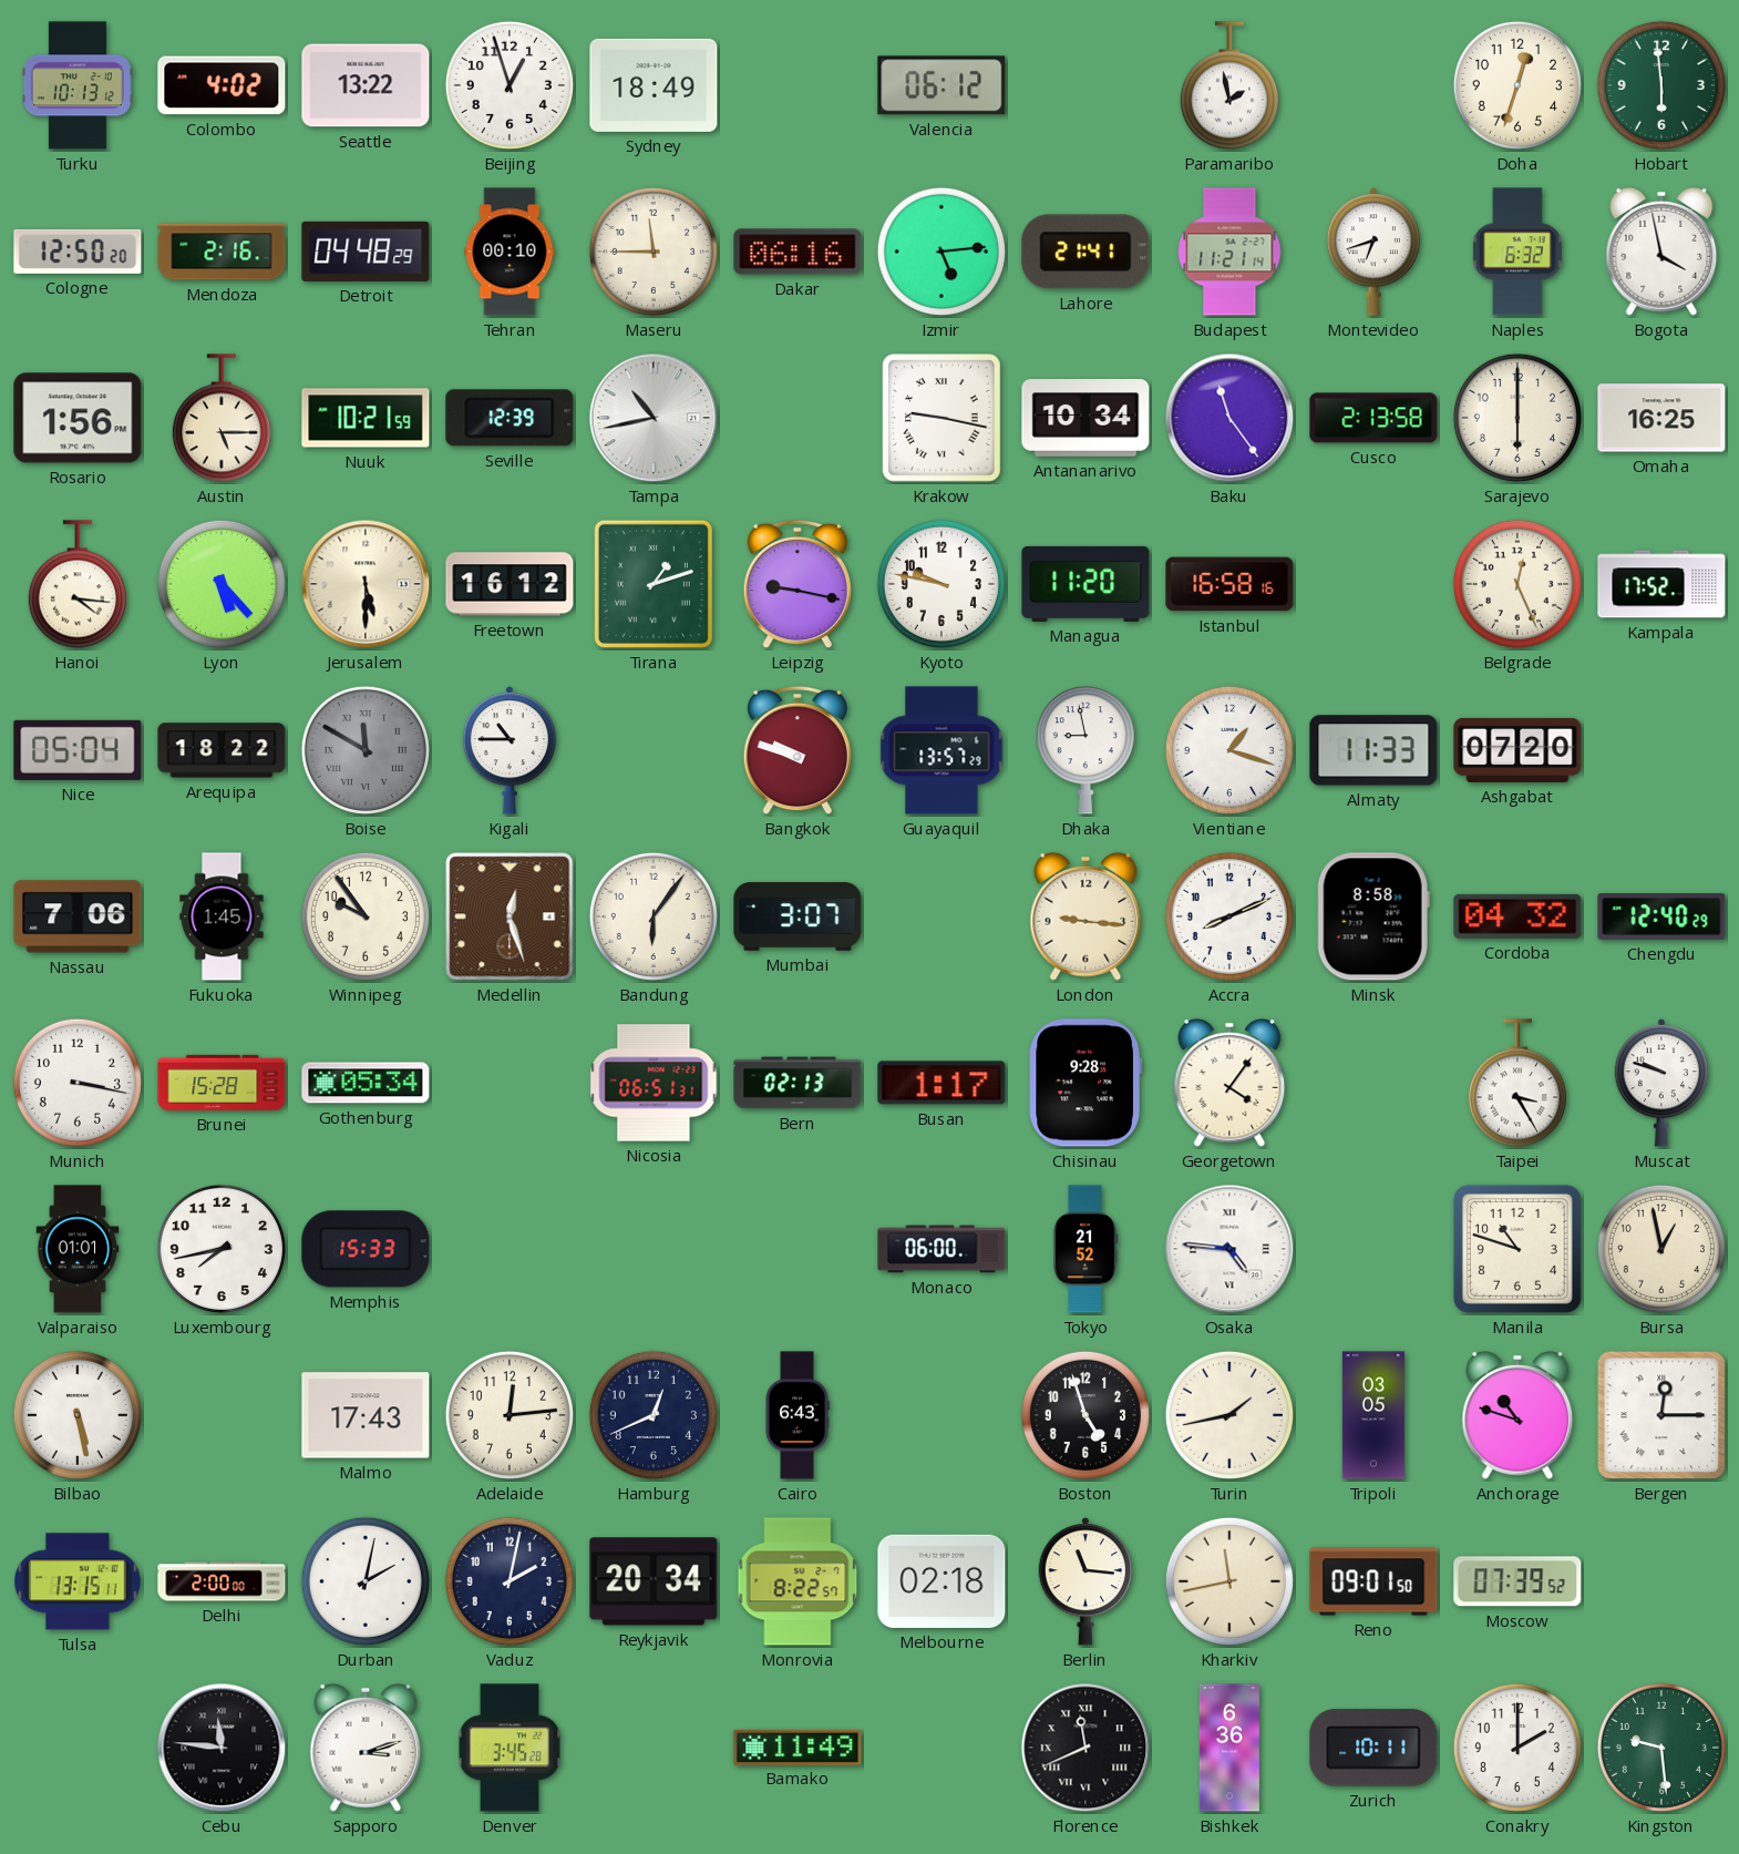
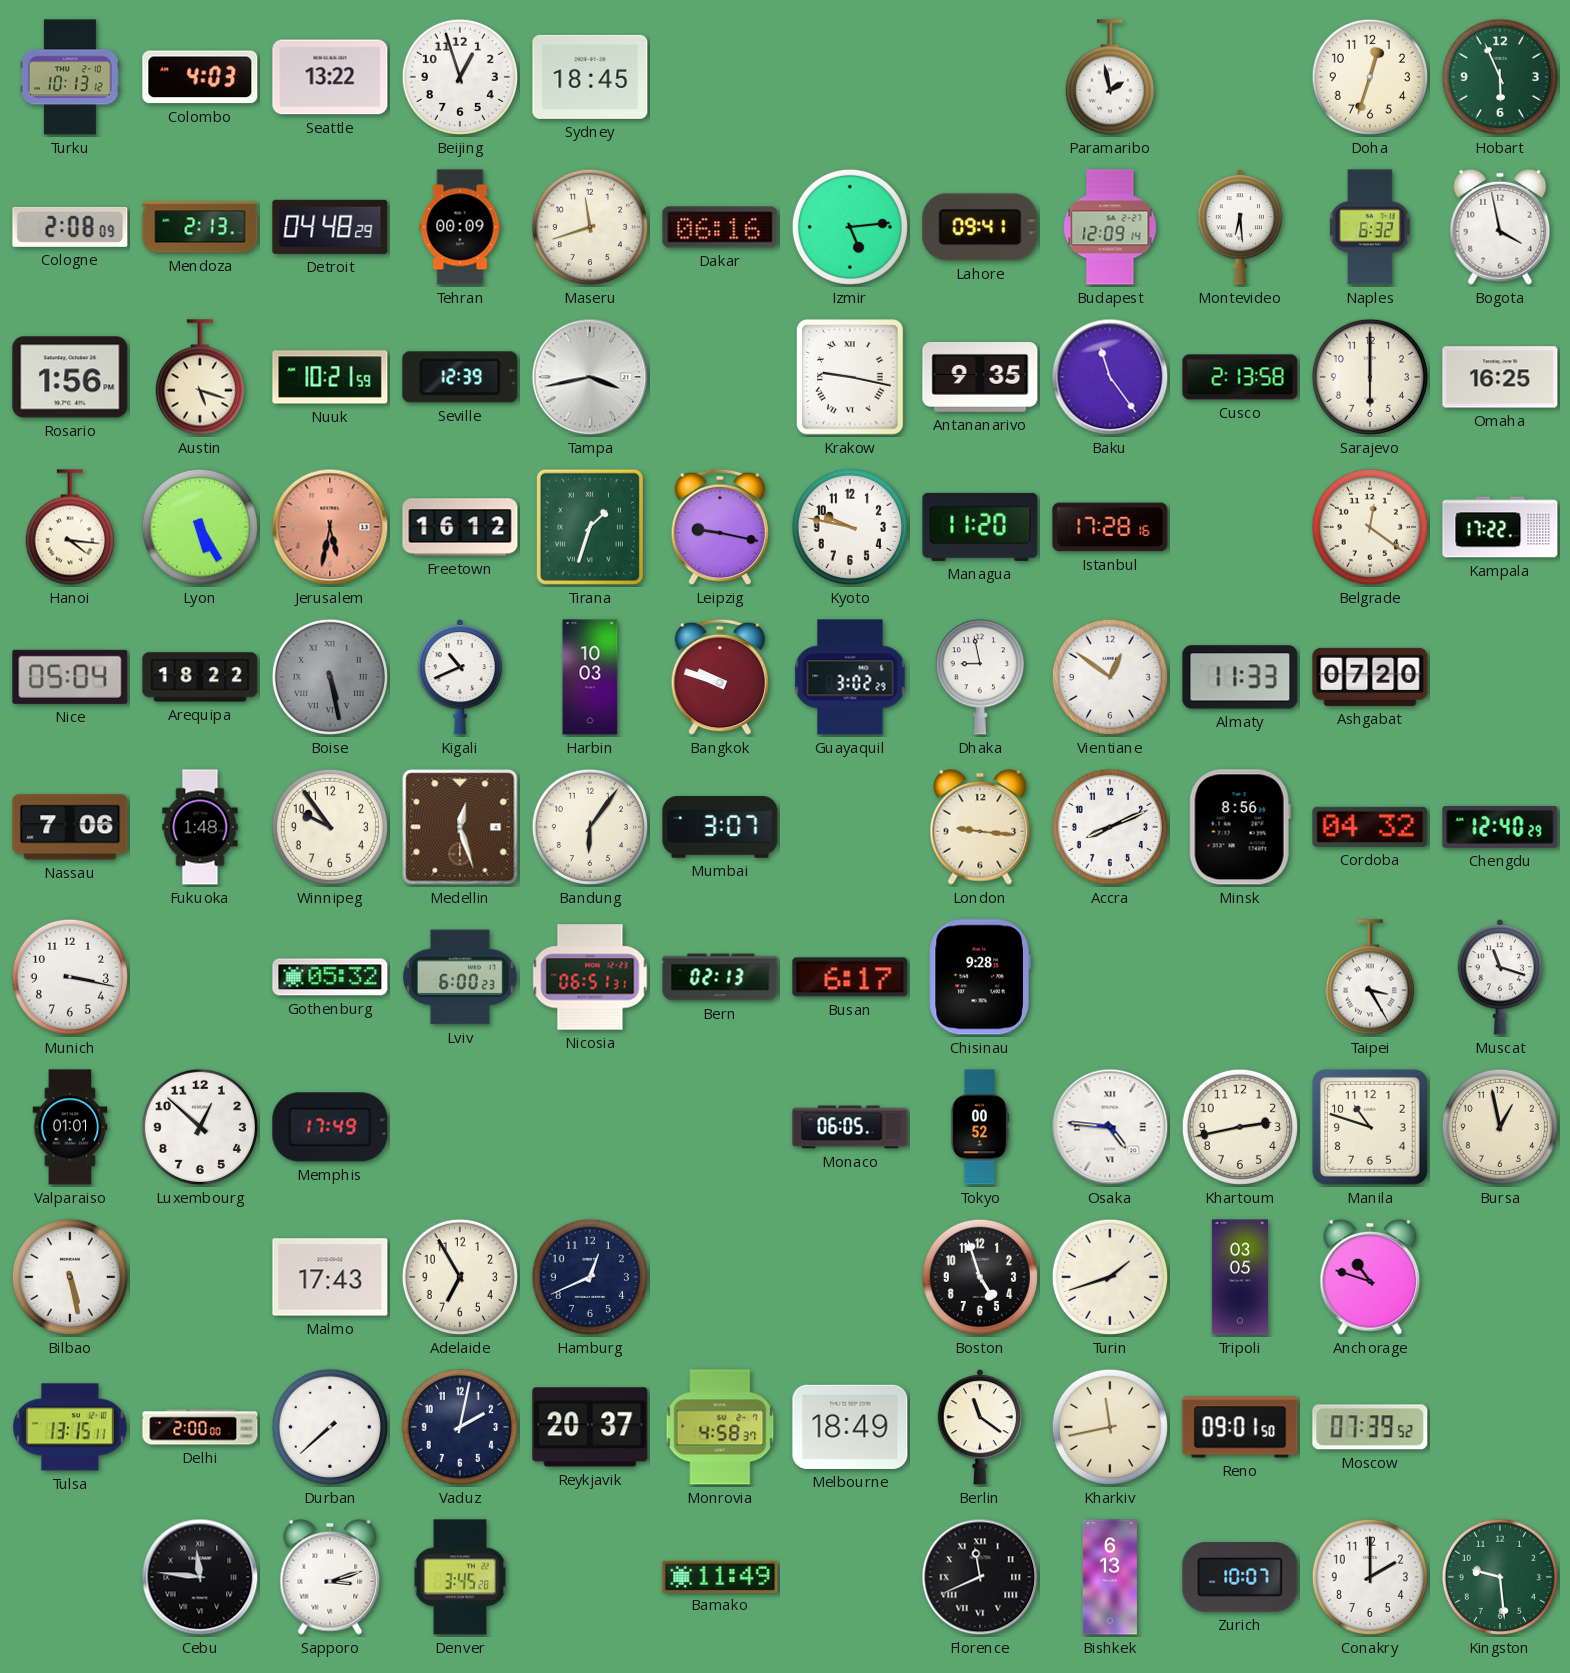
Colombo: 4:02 -> 4:03 (200, 77)
Sydney: 18:49 -> 18:45 (590, 77)
Valencia: 06:12 -> none (941, 85)
Hobart: 5:59 -> 5:56 (1500, 77)
Cologne: 12:50 -> 2:08 (70, 227)
Mendoza: 2:16 -> 2:13 (200, 227)
Tehran: 00:10 -> 00:09 (460, 227)
Maseru: 11:45 -> 11:42 (590, 227)
Lahore: 21:41 -> 09:41 (980, 227)
Budapest: 11:21 -> 12:09 (1110, 227)
Montevideo: 6:42 -> 6:29 (1240, 227)
Austin: 5:15 -> 5:18 (200, 377)
Tampa: 10:43 -> 3:43 (590, 377)
Antananarivo: 10:34 -> 9:35 (980, 378)
Lyon: 5:23 -> 5:25 (200, 527)
Jerusalem: 5:30 -> 5:32 (330, 527)
Jerusalem dial: cream -> salmon (330, 527)
Tirana: 1:12 -> 1:33 (590, 527)
Istanbul: 16:58 -> 17:28 (1110, 527)
Belgrade: 12:26 -> 12:21 (1370, 527)
Kampala: 17:52 -> 17:22 (1500, 527)
Boise: 11:50 -> 5:28 (330, 677)
Kigali: 10:45 -> 10:41 (460, 677)
Harbin: none -> 10:03 (590, 677)
Guayaquil: 13:57 -> 3:02 (850, 677)
Vientiane: 1:18 -> 12:51 (1110, 677)
Fukuoka: 1:45 -> 1:48 (200, 827)
Minsk: 8:58 -> 8:56 (1240, 827)
Brunei: 15:28 -> none (222, 1083)
Gothenburg: 05:34 -> 05:32 (330, 977)
Lviv: none -> 6:00 (460, 977)
Busan: 1:17 -> 6:17 (850, 977)
Georgetown: 4:06 -> none (1229, 1083)
Muscat: 9:48 -> 11:18 (1500, 977)
Luxembourg: 7:43 -> 12:52 (200, 1127)
Memphis: 15:33 -> 17:49 (330, 1127)
Monaco: 06:00 -> 06:05 (850, 1127)
Tokyo: 21:52 -> 00:52 (980, 1127)
Khartoum: none -> 2:43 (1240, 1127)
Adelaide: 12:14 -> 6:55 (460, 1277)
Cairo: 6:43 -> none (798, 1415)
Turin: 1:43 -> 1:42 (1110, 1277)
Bergen: 12:15 -> none (1661, 1415)
Durban: 2:02 -> 7:38 (330, 1427)
Reykjavik: 20:34 -> 20:37 (590, 1427)
Monrovia: 8:22 -> 4:58 (720, 1427)
Melbourne: 02:18 -> 18:49 (850, 1427)
Berlin: 11:16 -> 11:21 (980, 1427)
Bishkek: 6:36 -> 6:13 (1110, 1577)
Zurich: 10:11 -> 10:07 (1240, 1577)
